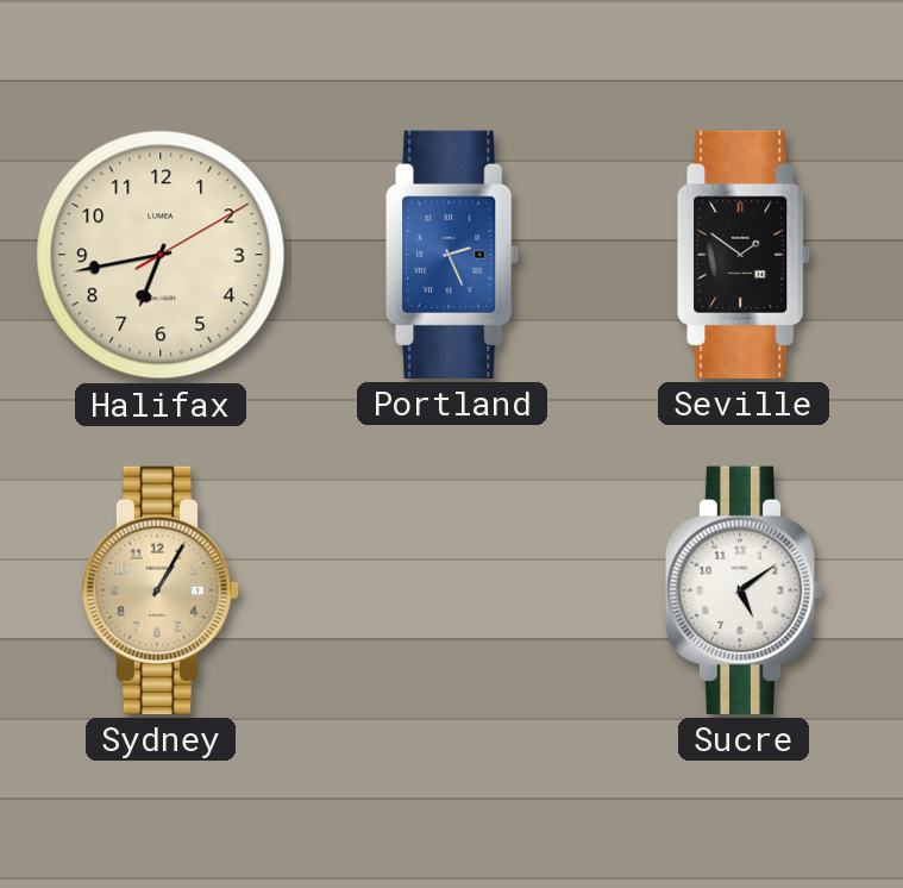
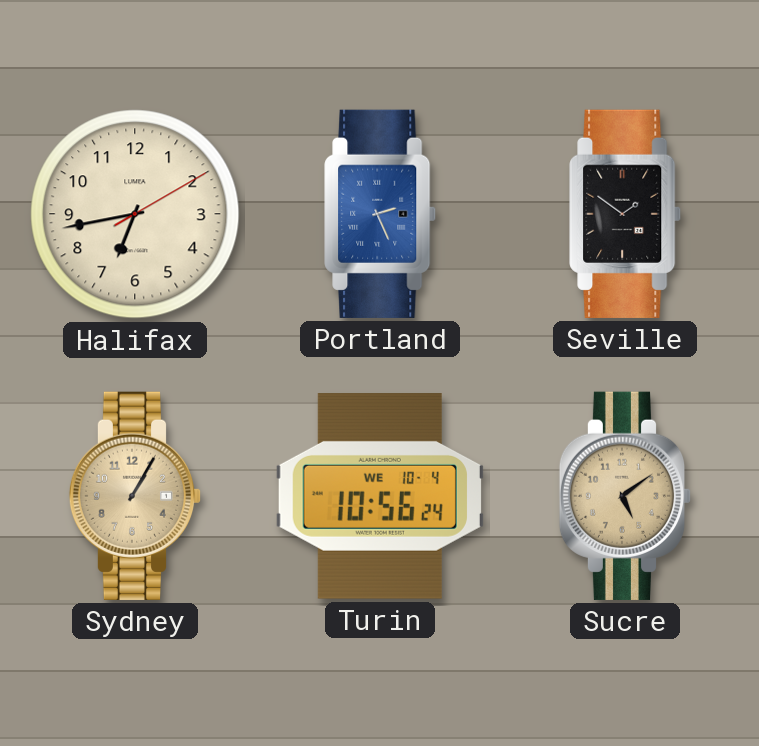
Turin: none -> 10:56 (380, 496)
Sucre dial: white -> champagne (625, 496)
